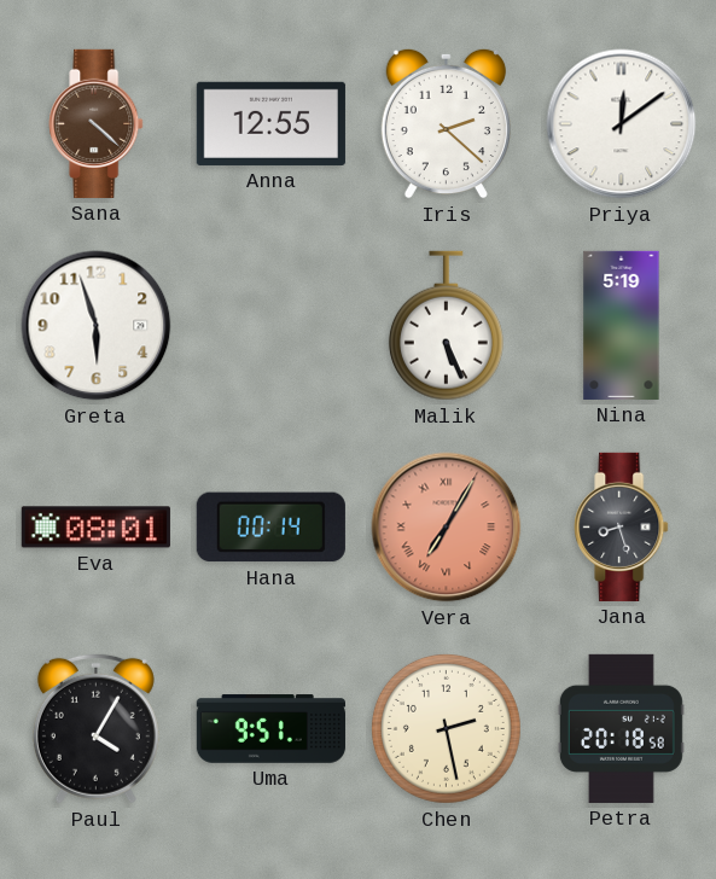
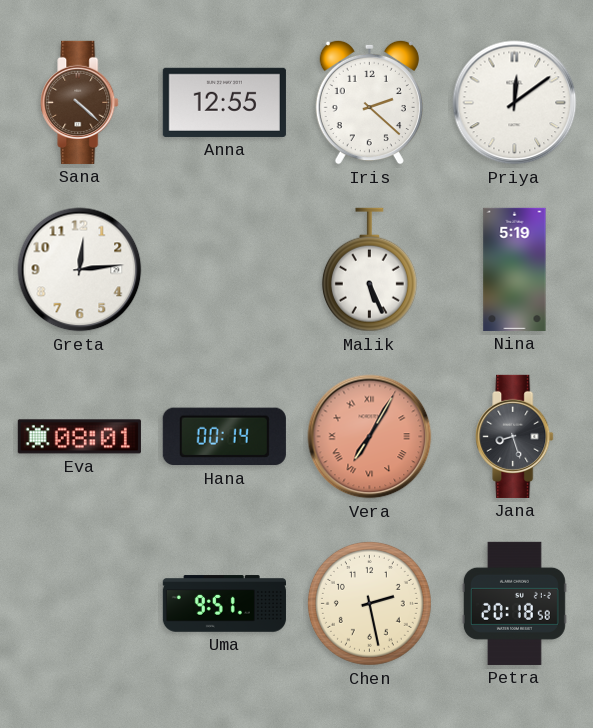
Greta: 5:57 -> 12:14 (80, 270)
Paul: 4:05 -> none (95, 728)
